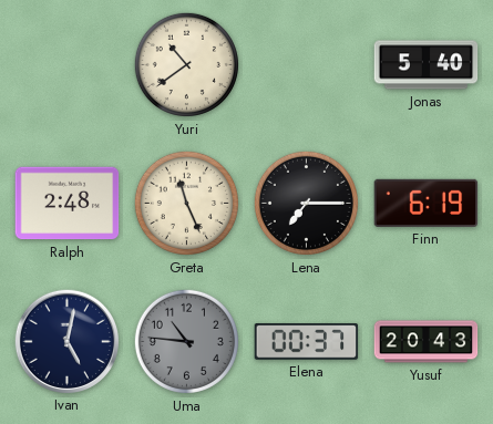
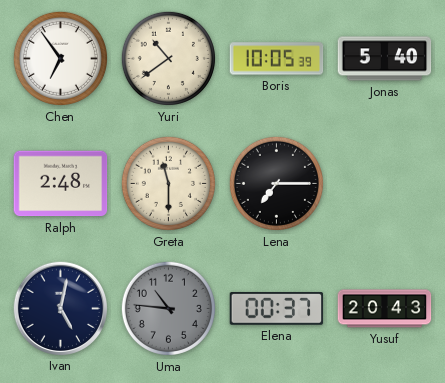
Chen: none -> 6:54 (60, 58)
Boris: none -> 10:05 (277, 59)
Greta: 11:26 -> 11:30 (168, 183)
Finn: 6:19 -> none (427, 203)
